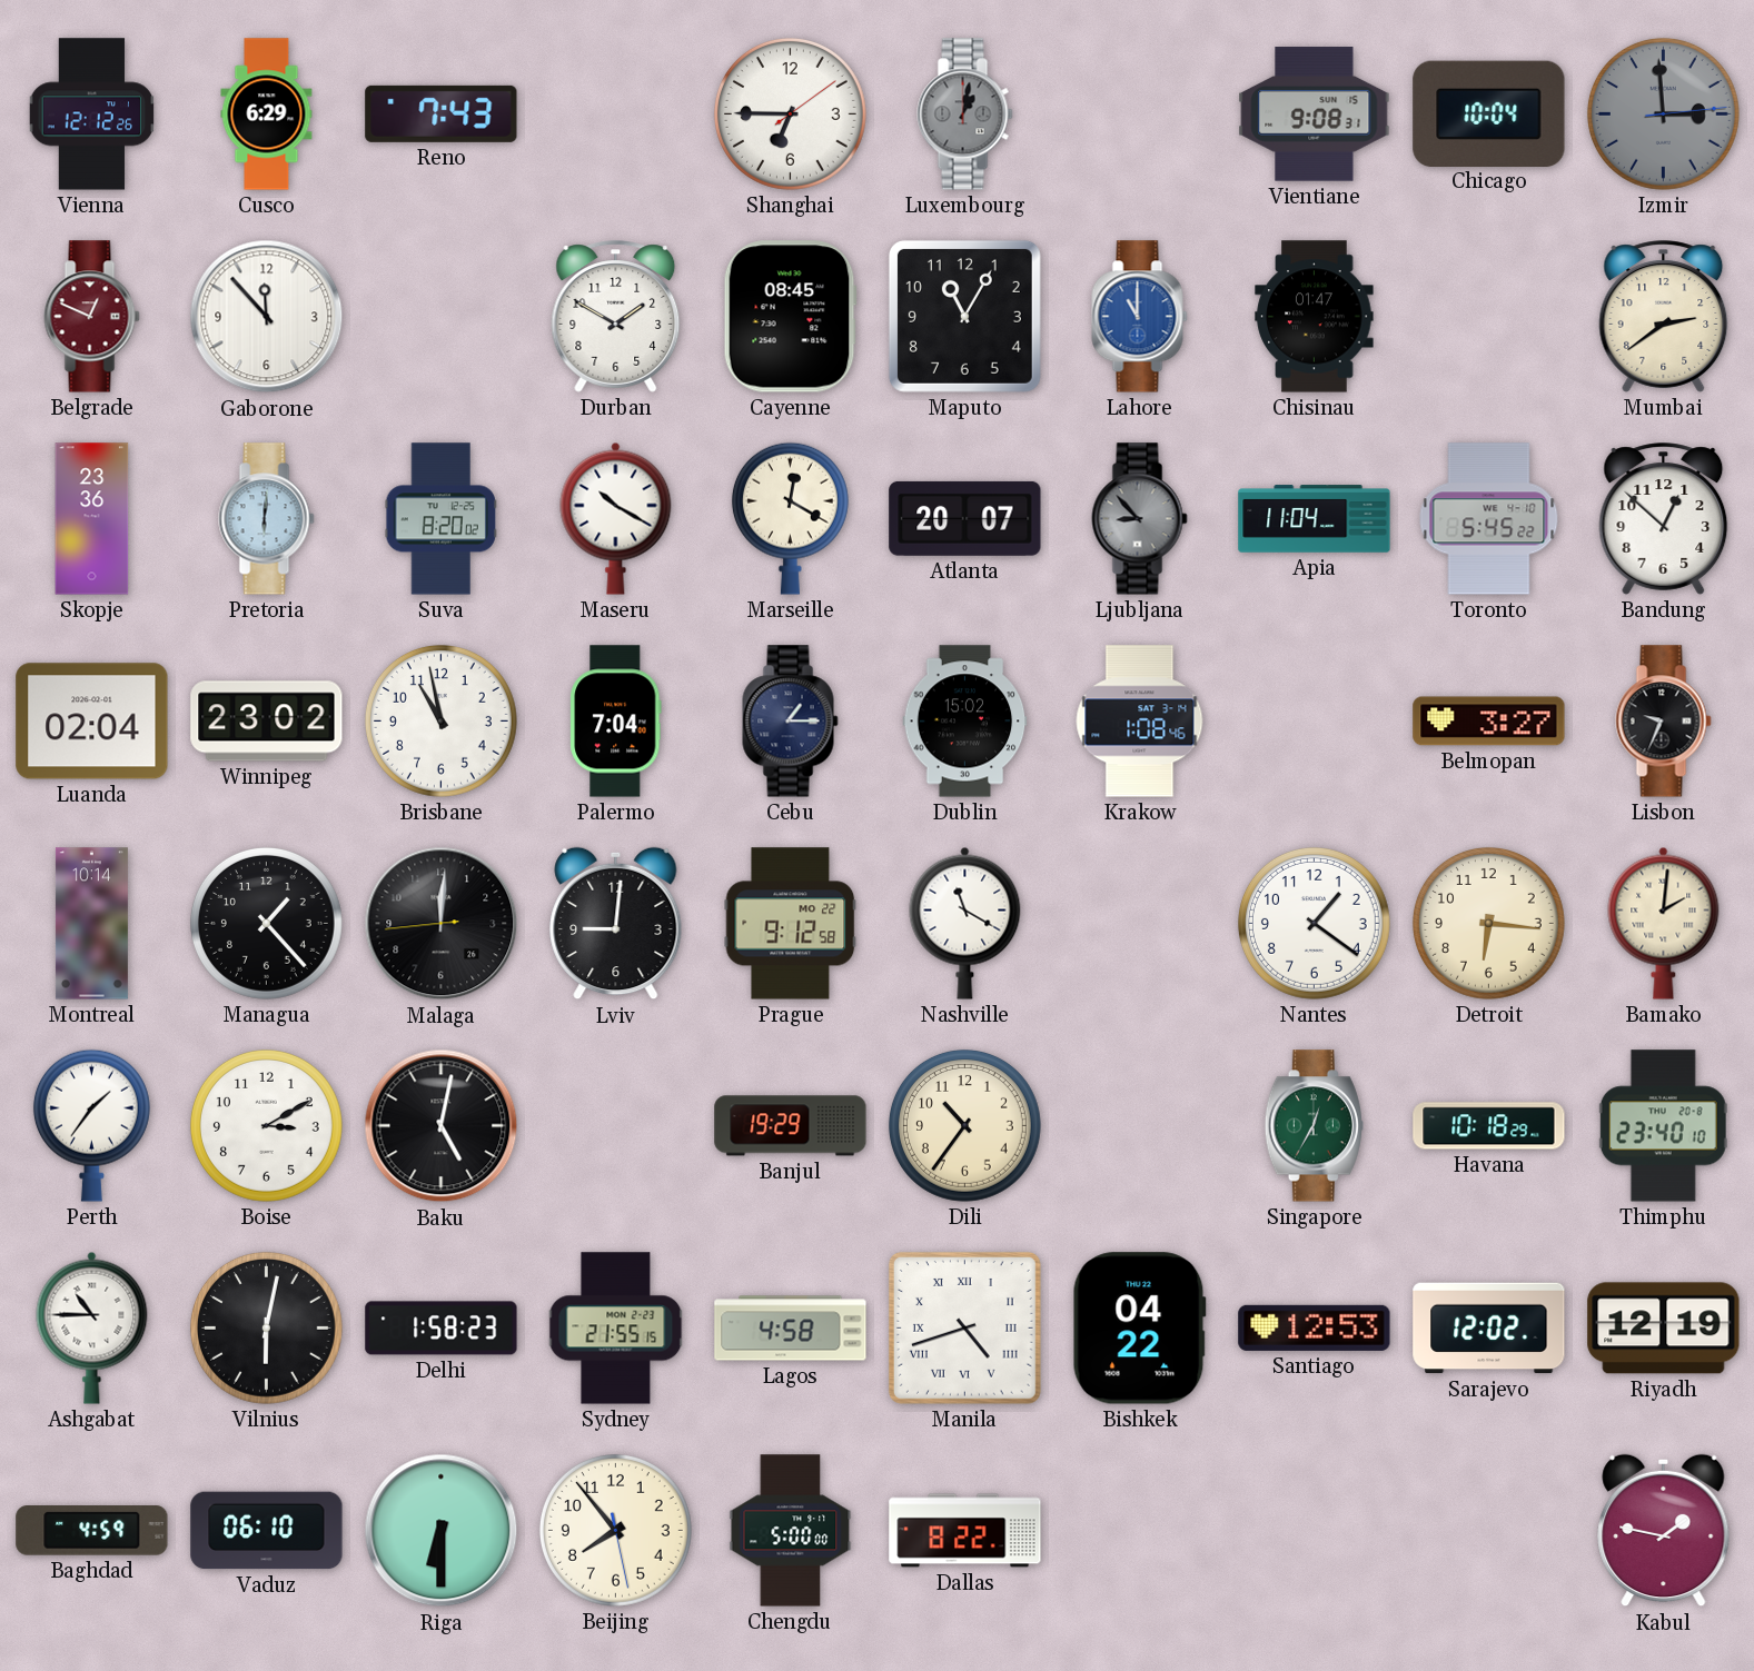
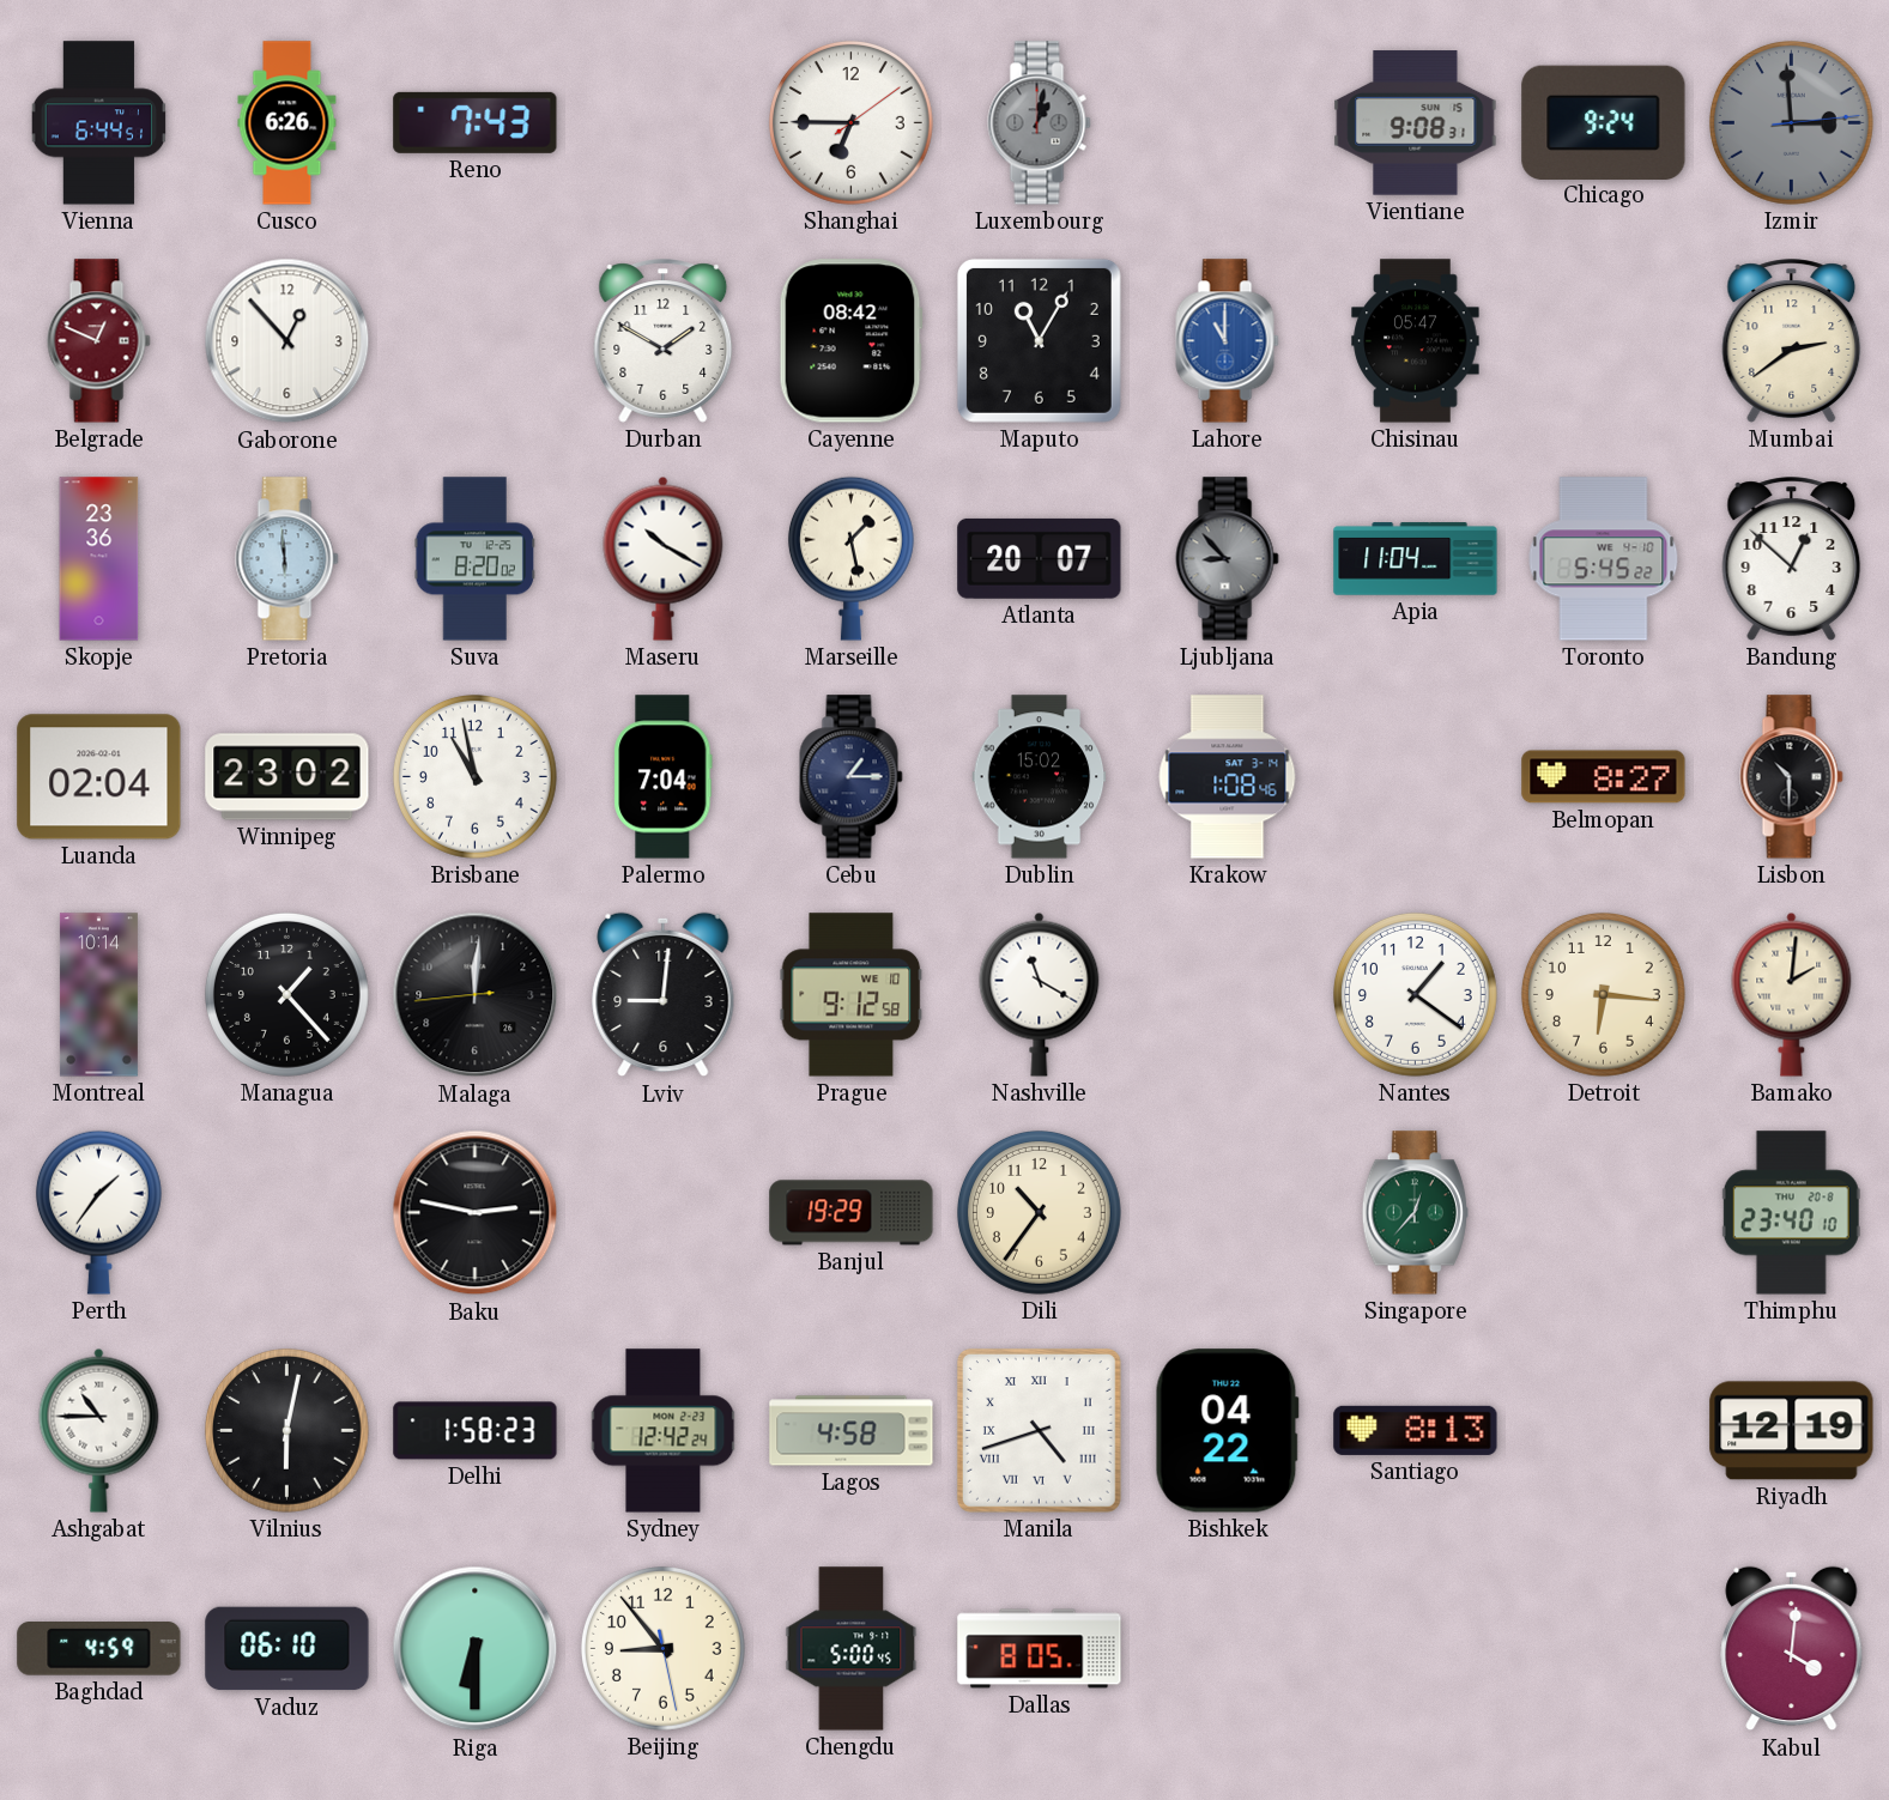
Vienna: 12:12 -> 6:44 (99, 123)
Cusco: 6:29 -> 6:26 (287, 123)
Chicago: 10:04 -> 9:24 (1604, 122)
Gaborone: 11:53 -> 12:53 (287, 341)
Cayenne: 08:45 -> 08:42 (850, 341)
Chisinau: 01:47 -> 05:47 (1416, 341)
Pretoria: 6:01 -> 5:59 (287, 559)
Marseille: 12:20 -> 1:28 (850, 558)
Belmopan: 3:27 -> 8:27 (1604, 777)
Lisbon: 9:34 -> 10:30 (1792, 777)
Prague date: MO 22 -> WE 10 (852, 995)
Boise: 3:10 -> none (266, 1125)
Baku: 5:02 -> 2:47 (476, 1213)
Singapore: 12:35 -> 12:37 (1415, 1213)
Havana: 10:18 -> none (1489, 1126)
Sydney: 21:55 -> 12:42 (664, 1431)
Santiago: 12:53 -> 8:13 (1416, 1430)
Sarajevo: 12:02 -> none (1489, 1329)
Beijing: 7:53 -> 8:53 (662, 1648)
Chengdu: 5:00:00 -> 5:00:45 (852, 1649)
Dallas: 8:22 -> 8:05 (1040, 1649)
Kabul: 1:47 -> 4:01 (1792, 1649)
